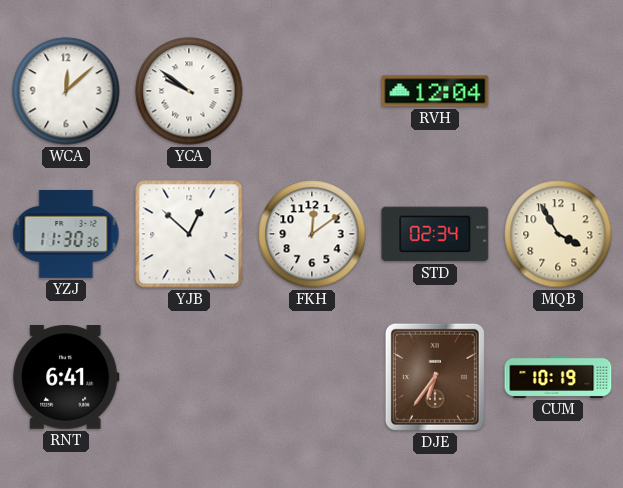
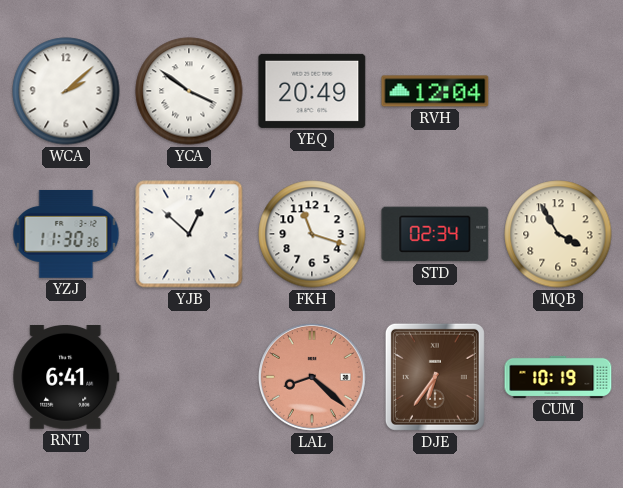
WCA: 12:08 -> 2:08 (66, 91)
YCA: 9:51 -> 3:51 (189, 91)
YEQ: none -> 20:49 (312, 91)
FKH: 12:09 -> 11:18 (312, 234)
LAL: none -> 8:22 (312, 377)
